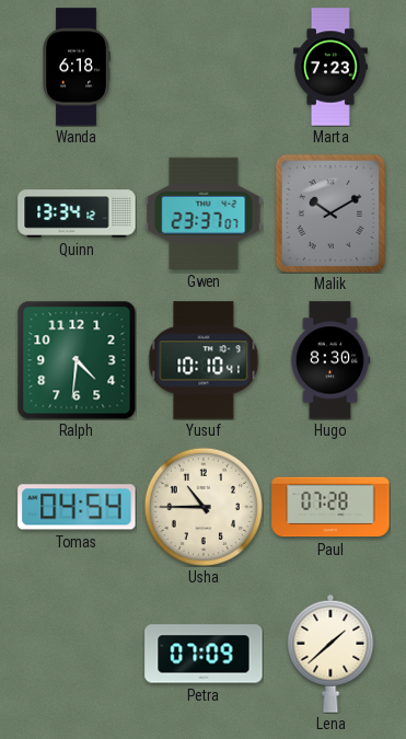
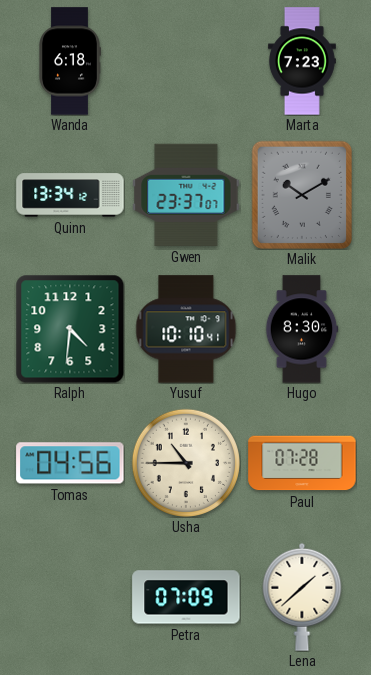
Tomas: 04:54 -> 04:56 (70, 463)
